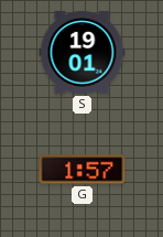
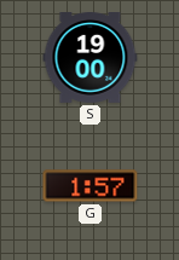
S: 19:01 -> 19:00 (91, 58)
